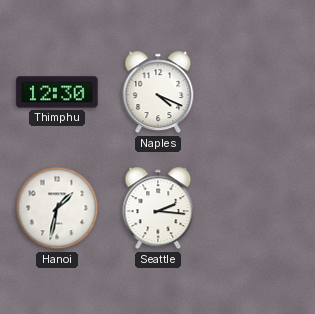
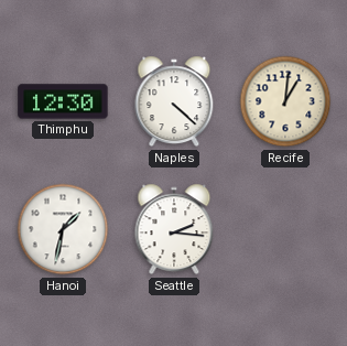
Naples: 4:19 -> 4:22 (174, 101)
Recife: none -> 1:01 (285, 101)
